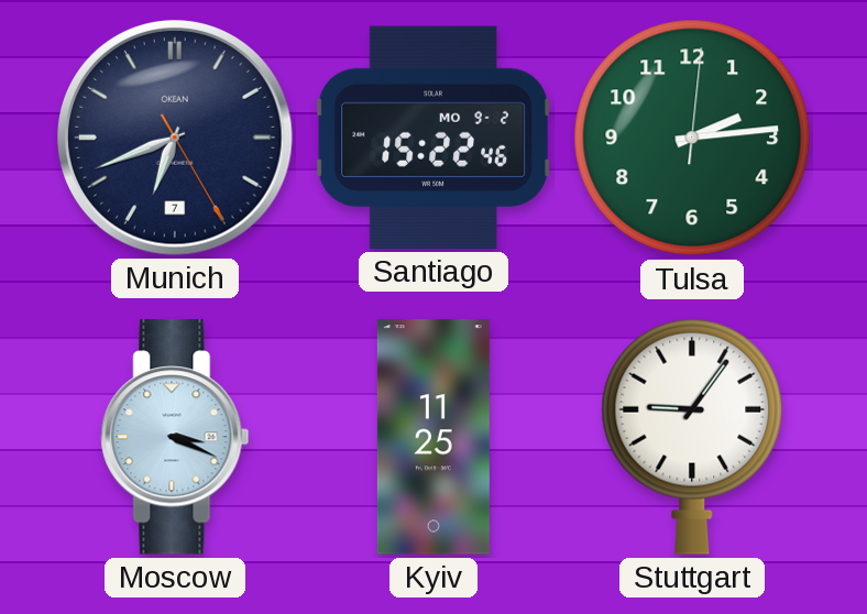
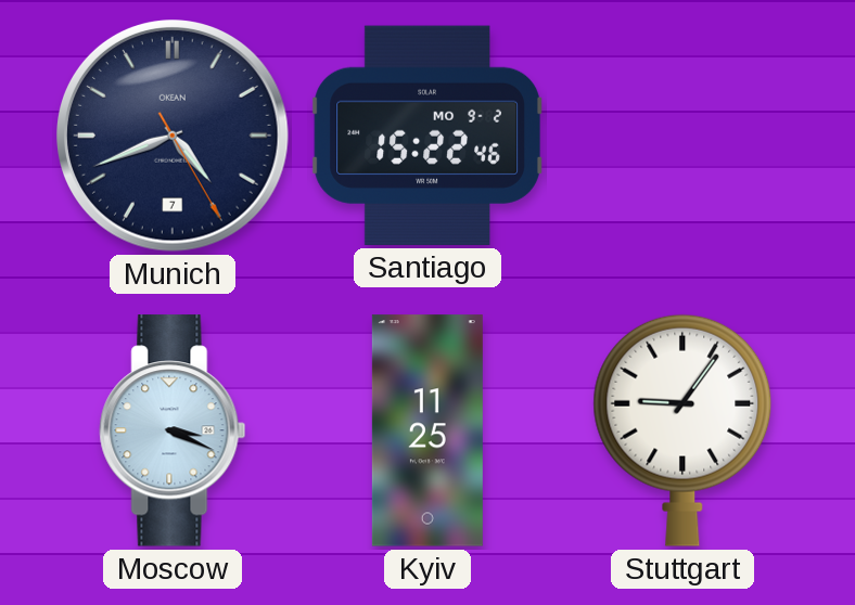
Munich: 6:41 -> 4:41 (174, 137)
Tulsa: 2:14 -> none (692, 138)
